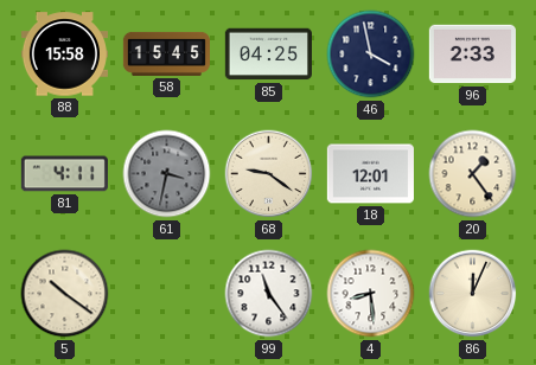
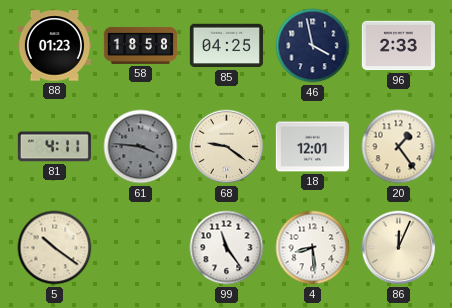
88: 15:58 -> 01:23 (54, 46)
58: 15:45 -> 18:58 (140, 45)
61: 3:32 -> 3:46 (141, 147)
